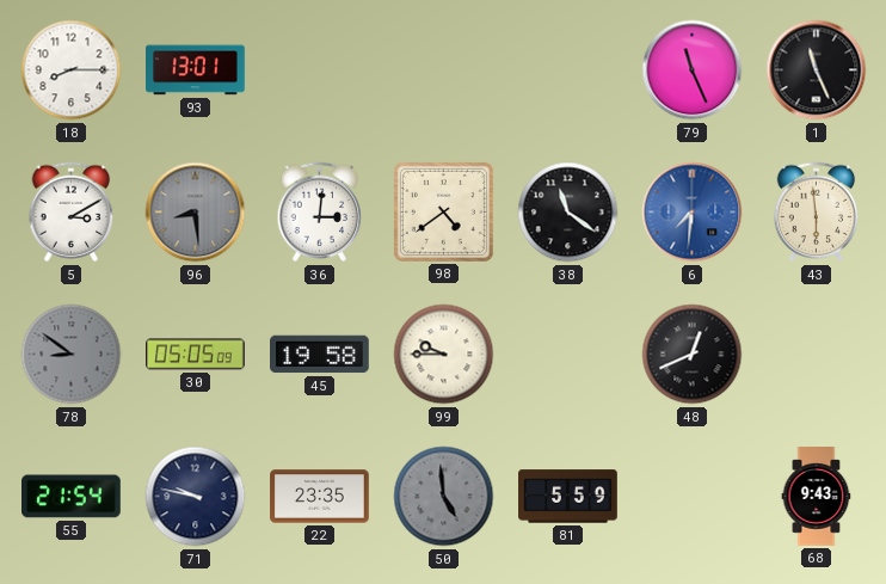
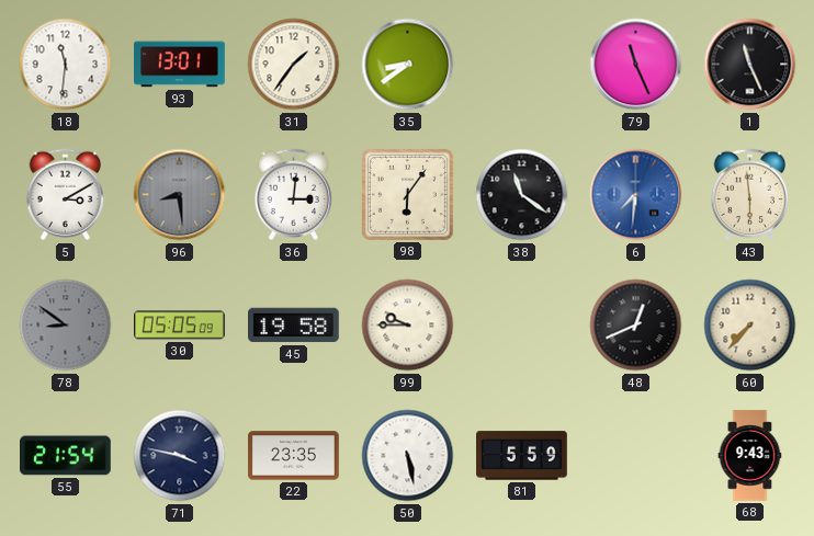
18: 8:15 -> 11:31 (66, 65)
31: none -> 1:36 (294, 65)
35: none -> 8:39 (408, 65)
98: 4:39 -> 6:06 (407, 194)
60: none -> 7:37 (750, 326)
71: 9:47 -> 3:47 (180, 456)
50: 4:59 -> 5:28 (408, 456)
50 dial: grey -> white (408, 456)
